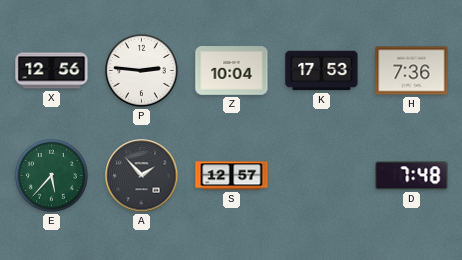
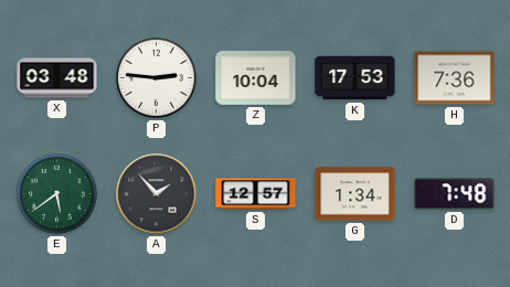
X: 12:56 -> 03:48 (57, 78)
E: 5:37 -> 5:39 (57, 194)
G: none -> 1:34 (355, 194)
